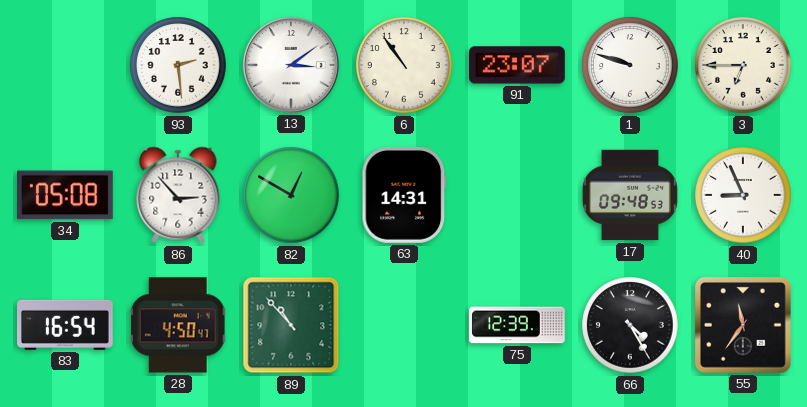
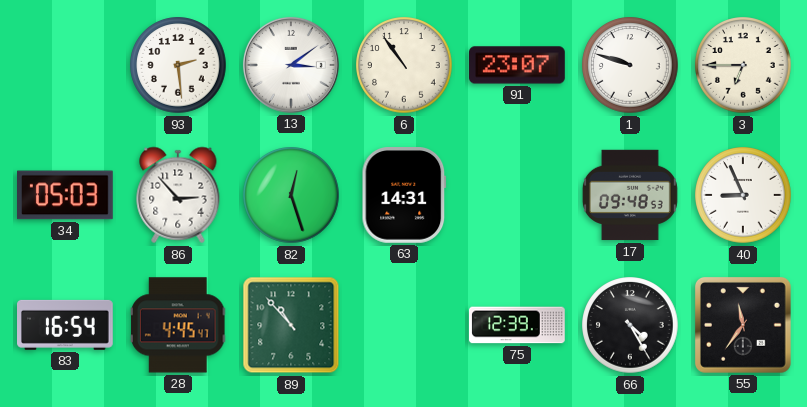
34: 05:08 -> 05:03 (66, 195)
82: 12:50 -> 12:27 (291, 195)
28: 4:50 -> 4:45 (178, 325)
